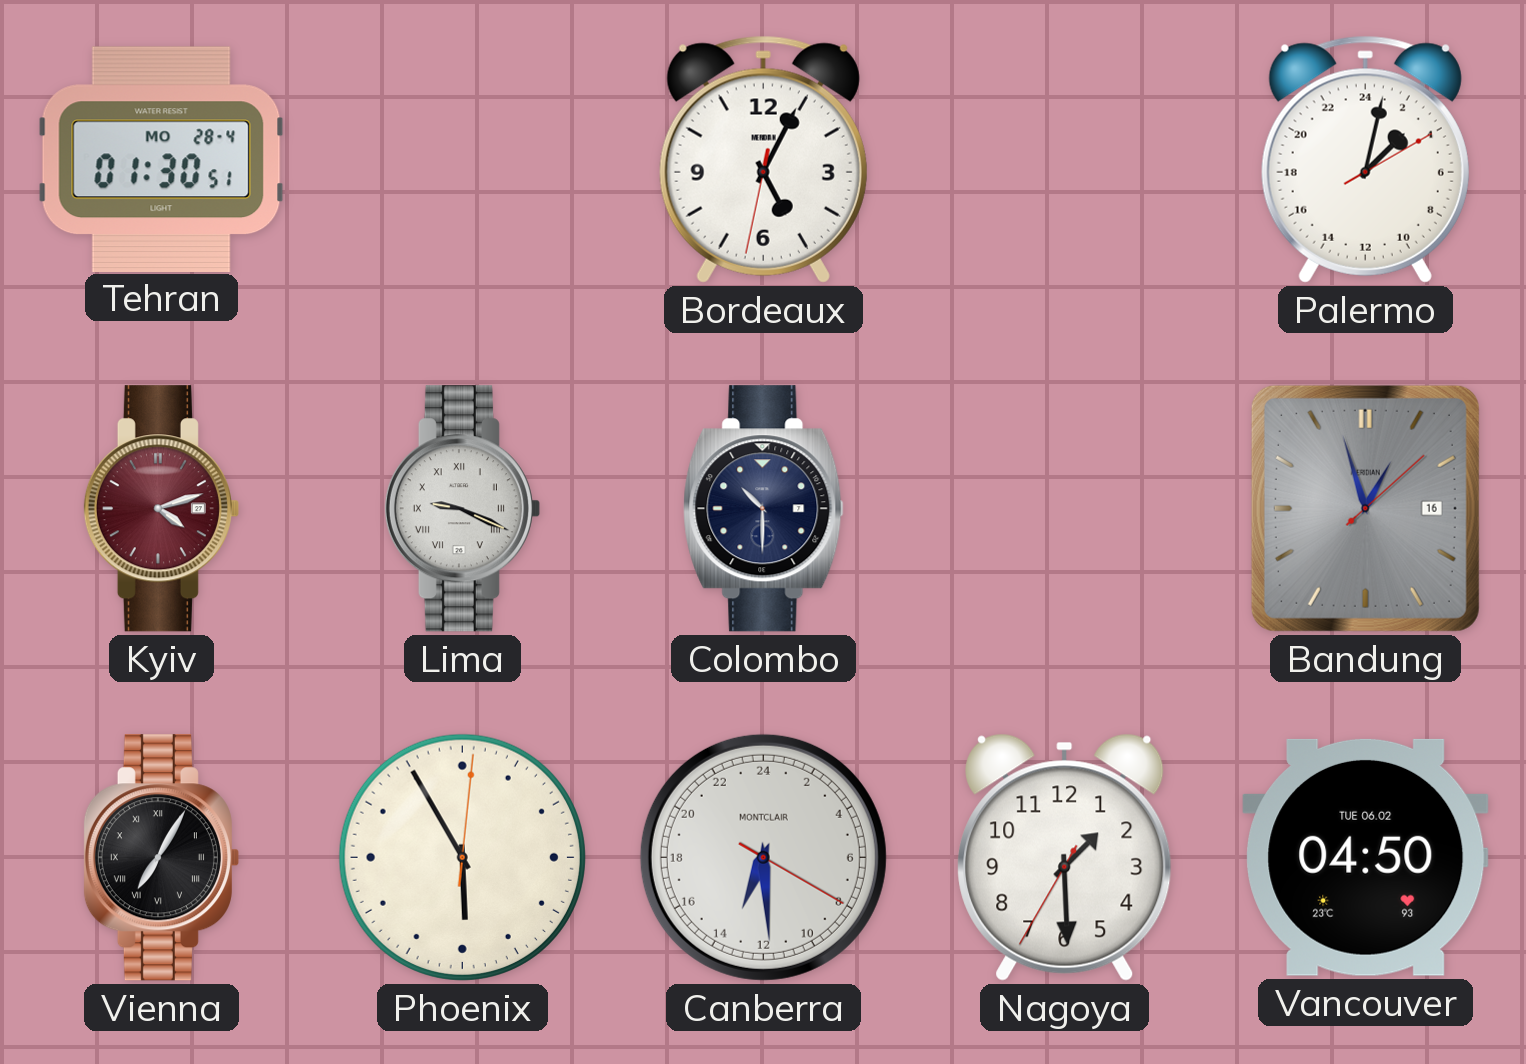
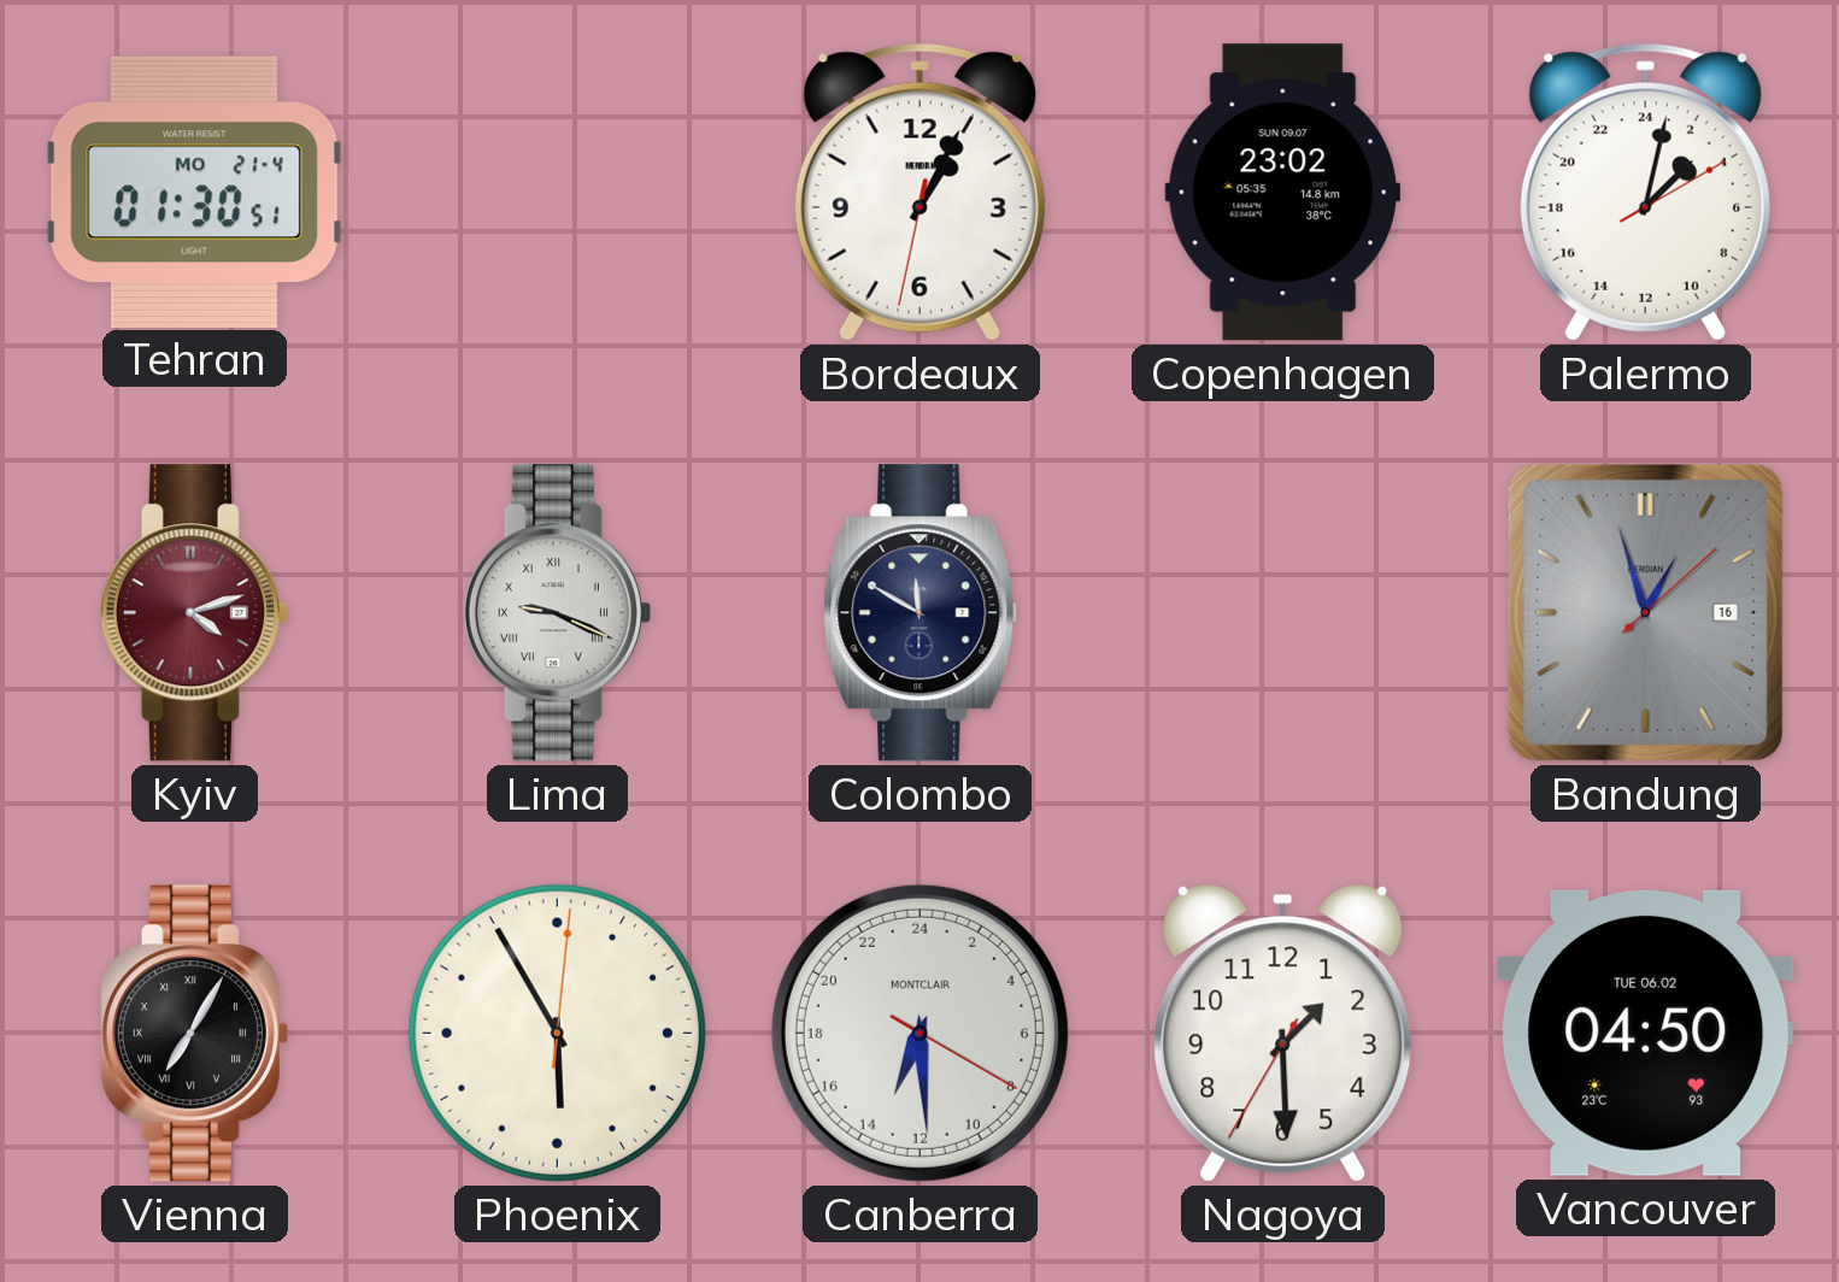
Tehran date: MO 28-4 -> MO 21-4 (194, 192)
Bordeaux: 5:04 -> 1:04 (919, 192)
Copenhagen: none -> 23:02 (1283, 193)
Colombo: 10:30 -> 11:50 (921, 613)
